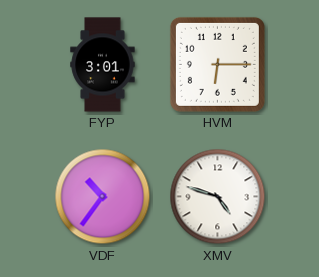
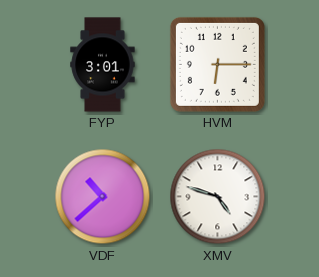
VDF: 10:36 -> 10:38 (103, 197)
